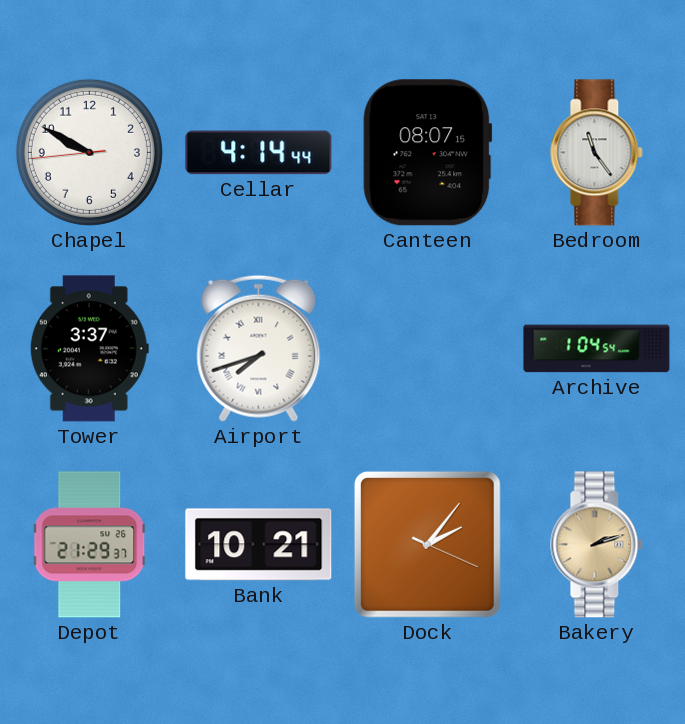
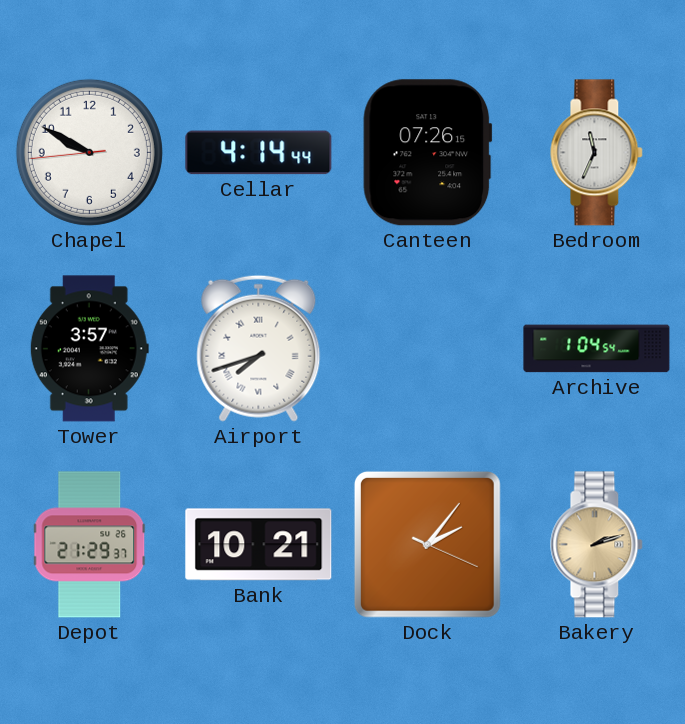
Canteen: 08:07 -> 07:26 (428, 153)
Bedroom: 11:24 -> 11:34 (597, 153)
Tower: 3:37 -> 3:57 (89, 349)
